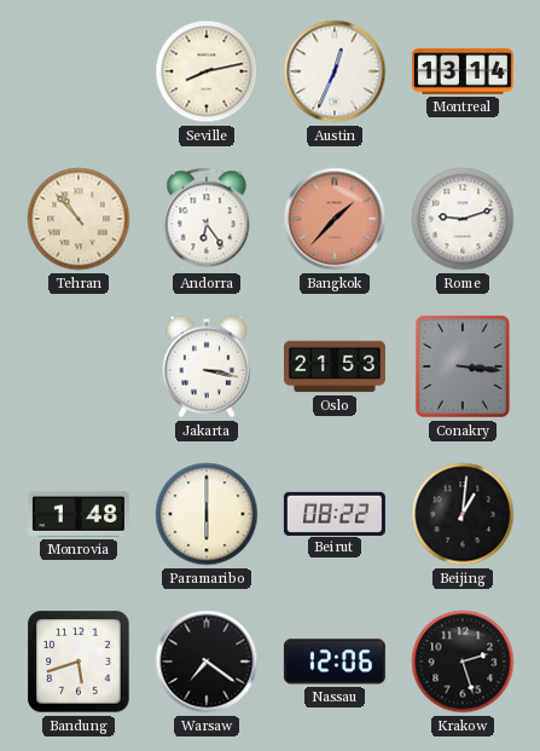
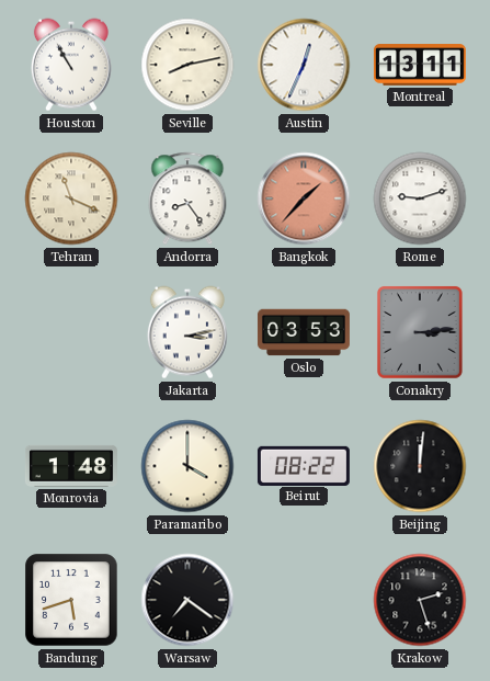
Houston: none -> 10:55 (71, 65)
Montreal: 13:14 -> 13:11 (420, 65)
Tehran: 10:53 -> 11:19 (71, 198)
Andorra: 6:24 -> 8:24 (187, 198)
Jakarta: 3:17 -> 3:13 (187, 332)
Oslo: 21:53 -> 03:53 (304, 332)
Conakry: 3:16 -> 3:14 (420, 332)
Paramaribo: 6:00 -> 4:00 (187, 466)
Beijing: 1:01 -> 12:01 (420, 466)
Nassau: 12:06 -> none (335, 662)
